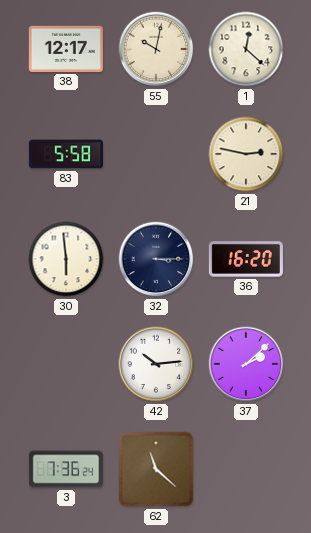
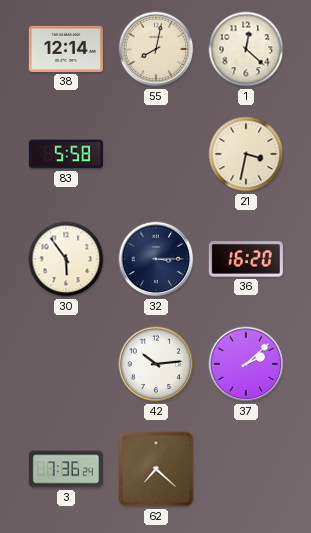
38: 12:17 -> 12:14 (66, 49)
55: 10:02 -> 8:02 (156, 49)
21: 2:47 -> 3:32 (246, 154)
30: 5:59 -> 5:54 (66, 259)
62: 11:22 -> 7:22 (156, 469)
